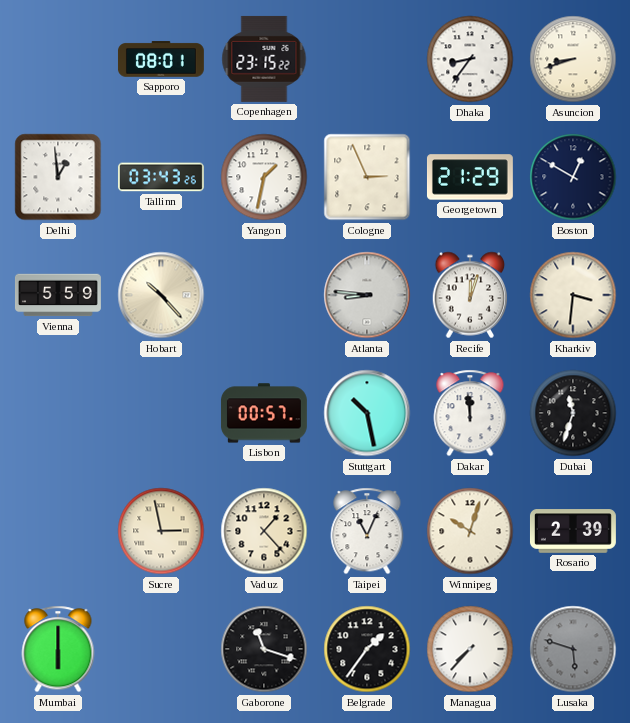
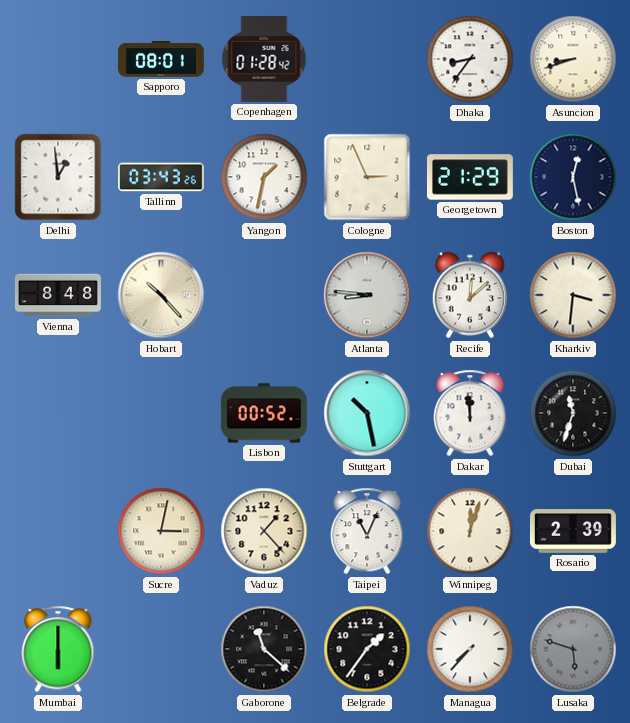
Copenhagen: 23:15 -> 01:28 (264, 59)
Boston: 12:50 -> 12:28 (573, 177)
Vienna: 5:59 -> 8:48 (58, 295)
Recife: 12:03 -> 12:08 (470, 295)
Lisbon: 00:57 -> 00:52 (264, 413)
Sucre: 2:58 -> 3:02 (161, 531)
Winnipeg: 10:03 -> 12:03 (470, 531)
Gaborone: 11:18 -> 11:22 (264, 649)
